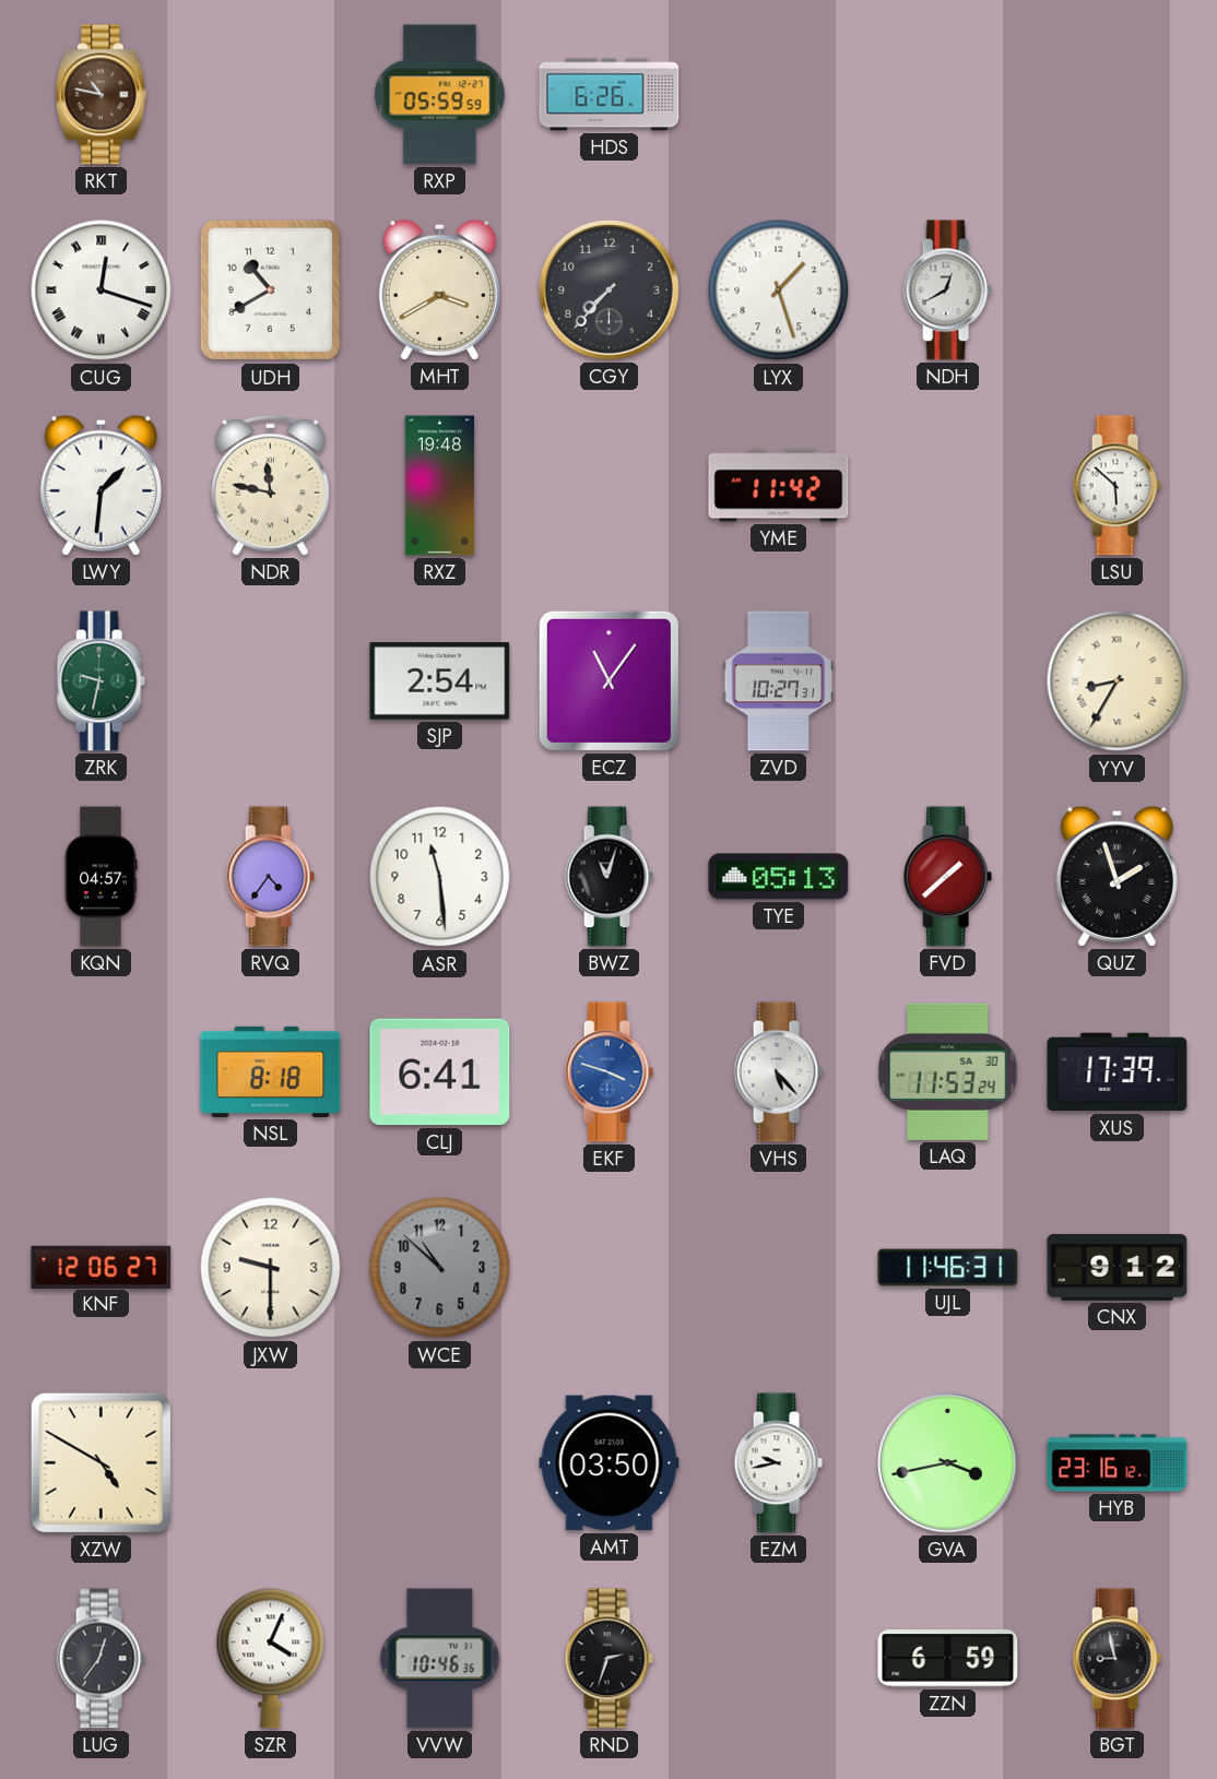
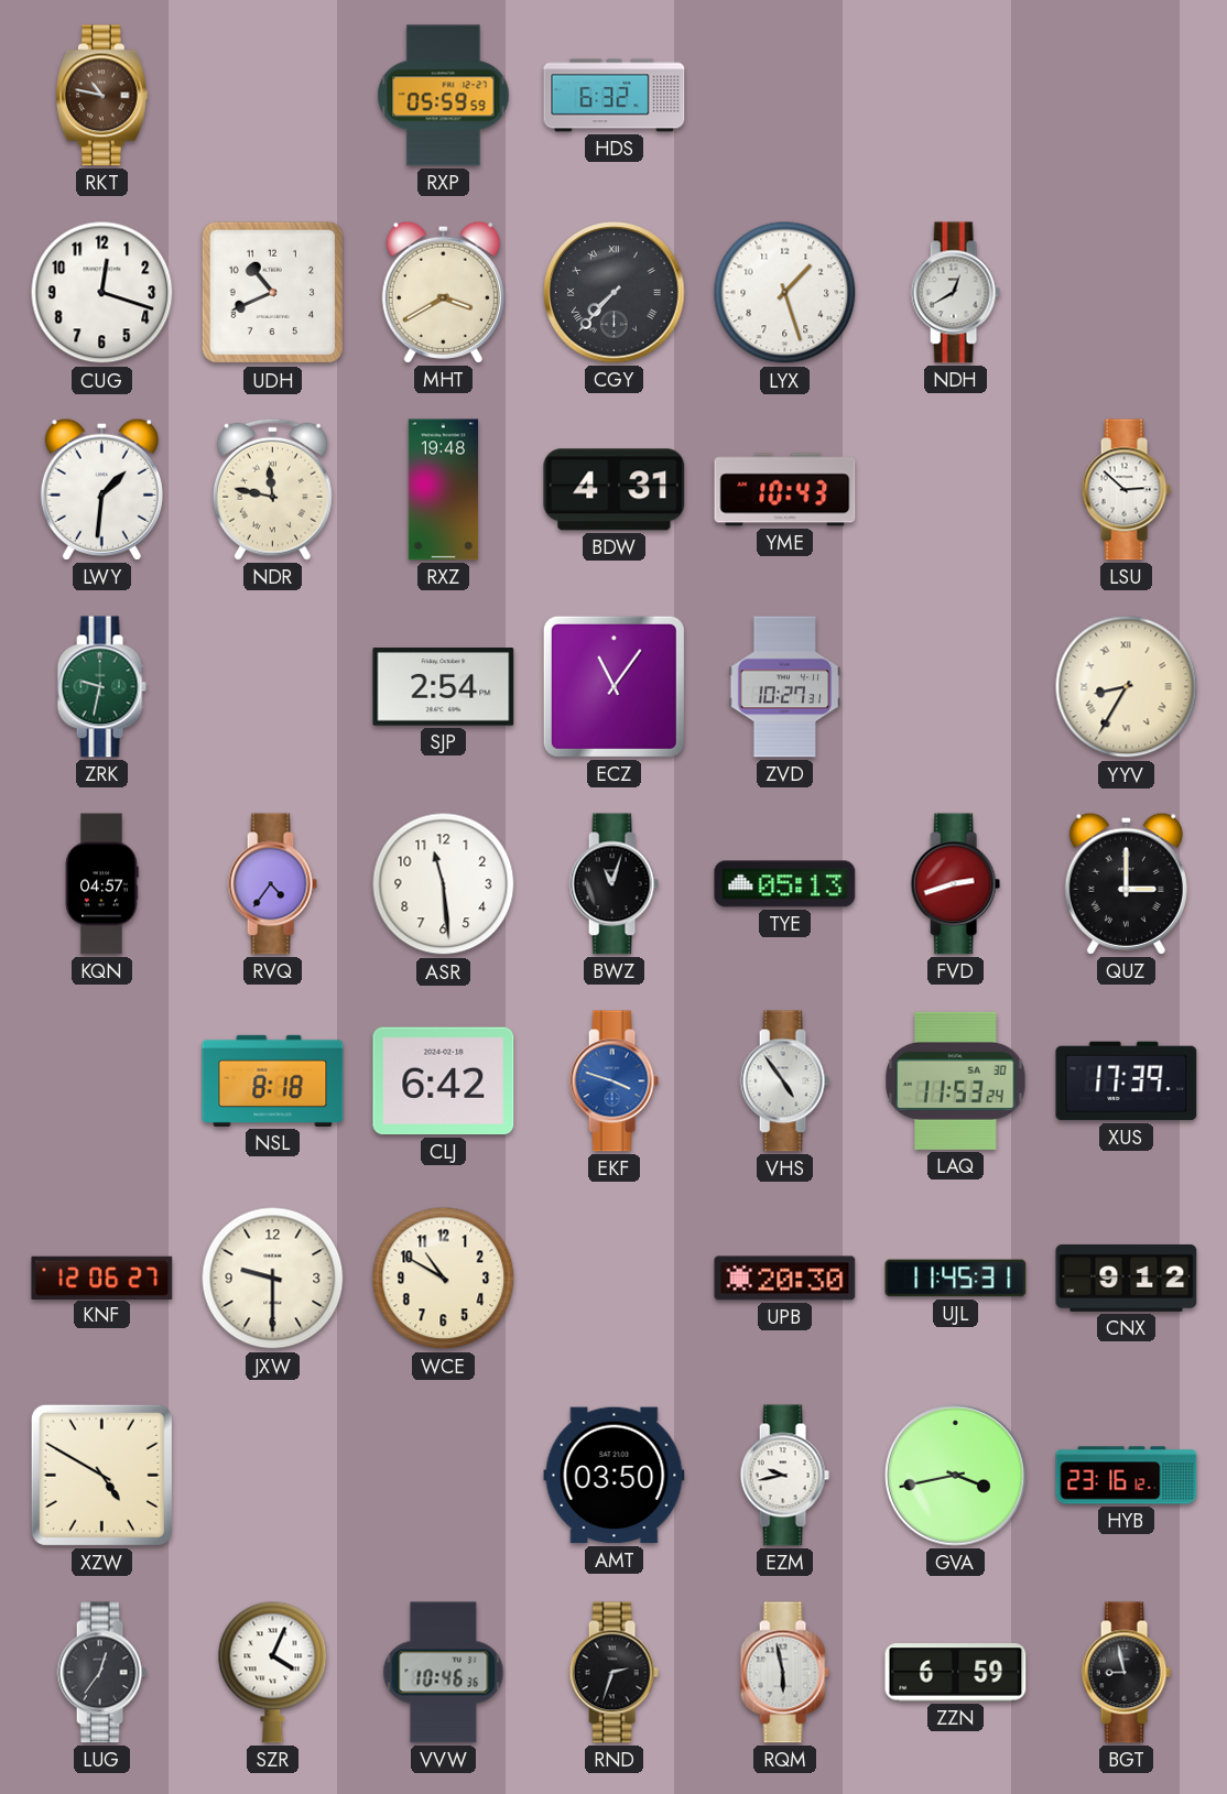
HDS: 6:26 -> 6:32 (615, 96)
CUG numerals: Roman -> Arabic (102, 293)
UDH: 10:40 -> 10:41 (273, 293)
CGY numerals: Arabic -> Roman (615, 293)
BDW: none -> 4:31 (615, 490)
YME: 11:42 -> 10:43 (785, 490)
LSU: 5:52 -> 2:52 (1126, 490)
FVD: 1:38 -> 2:42 (955, 884)
QUZ: 1:57 -> 3:00 (1126, 883)
CLJ: 6:41 -> 6:42 (444, 1081)
VHS: 5:23 -> 4:54 (784, 1081)
WCE: 10:52 -> 10:50 (444, 1279)
WCE dial: grey -> cream (444, 1279)
UPB: none -> 20:30 (785, 1279)
UJL: 11:46 -> 11:45 (956, 1279)
RQM: none -> 5:58 (784, 1673)
